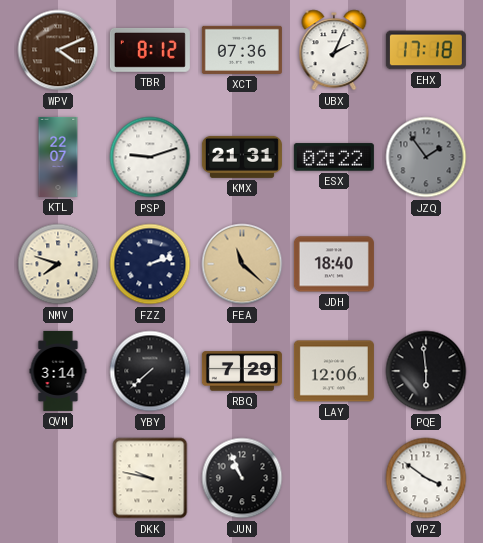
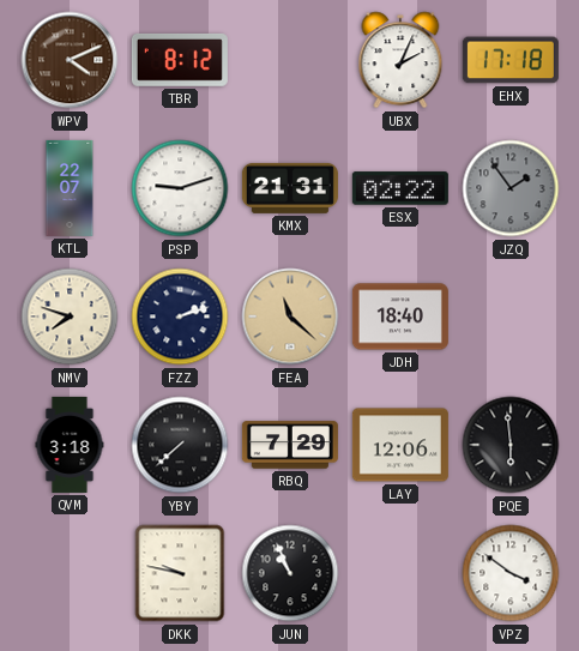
XCT: 07:36 -> none (242, 50)
QVM: 3:14 -> 3:18 (70, 445)
